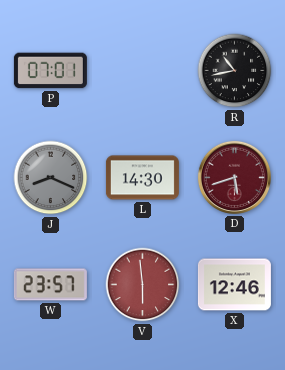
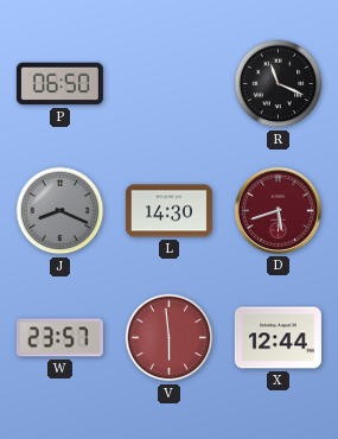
P: 07:01 -> 06:50 (59, 84)
R: 10:43 -> 11:19 (279, 84)
X: 12:46 -> 12:44 (278, 338)
